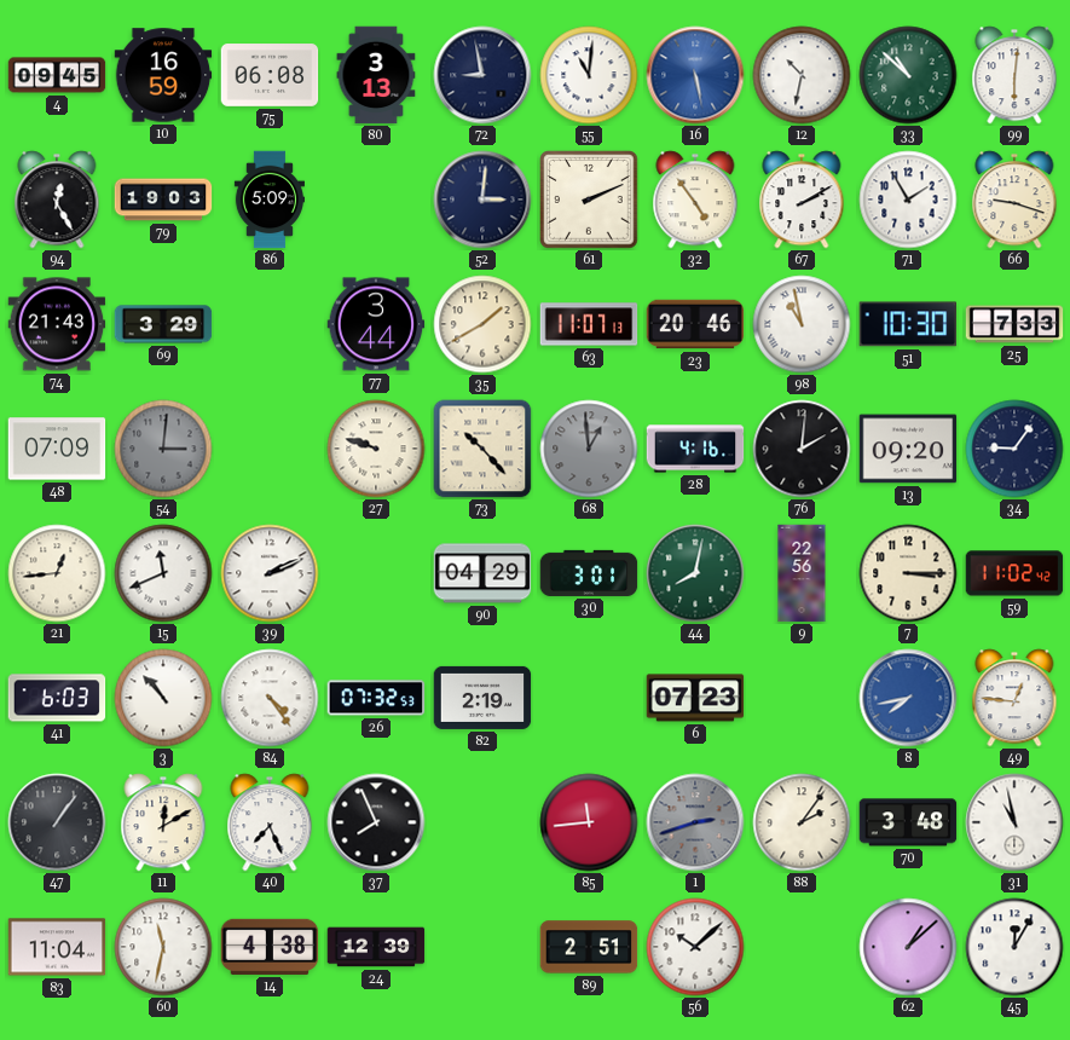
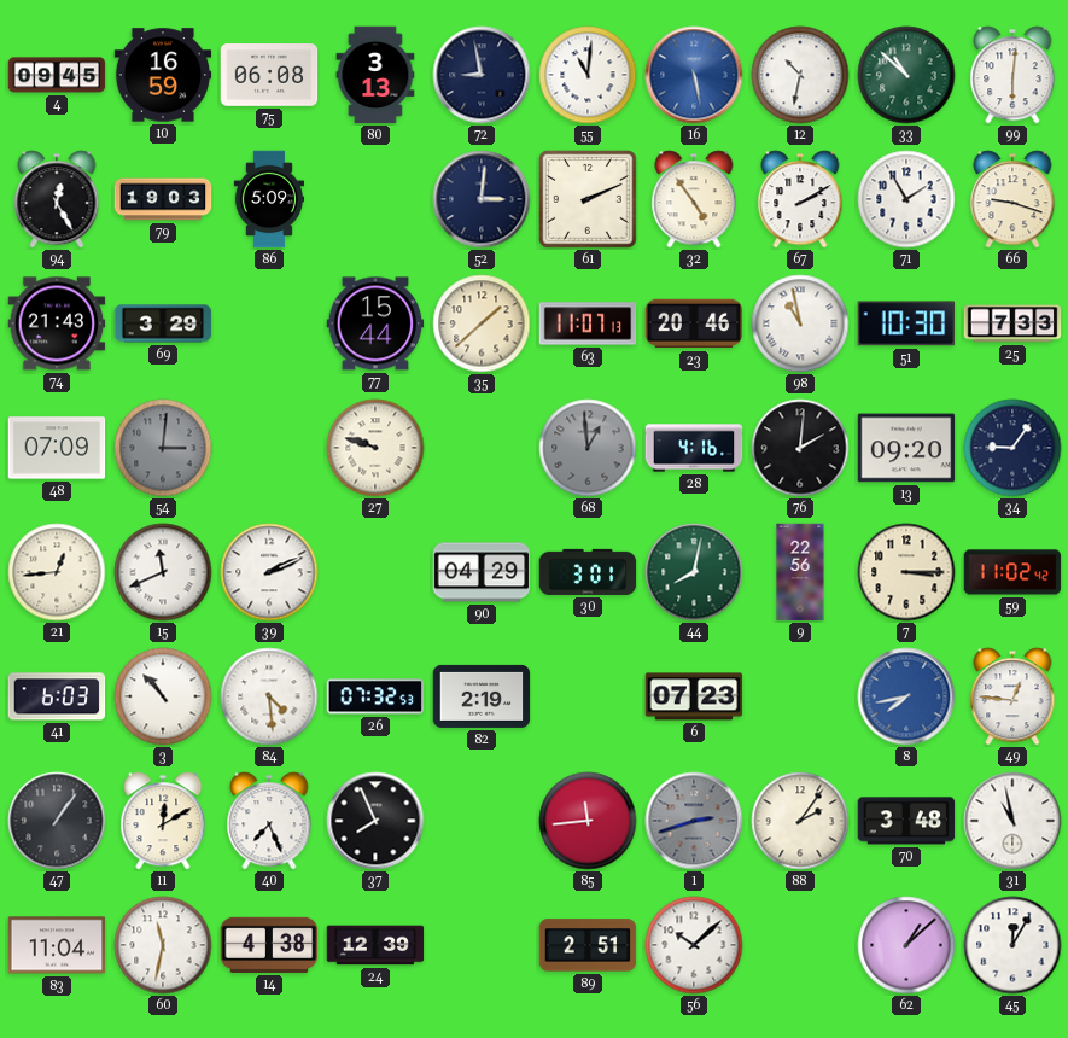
77: 3:44 -> 15:44 (375, 323)
35: 1:40 -> 1:38 (482, 323)
73: 10:23 -> none (482, 449)
84: 4:24 -> 4:29 (269, 696)
